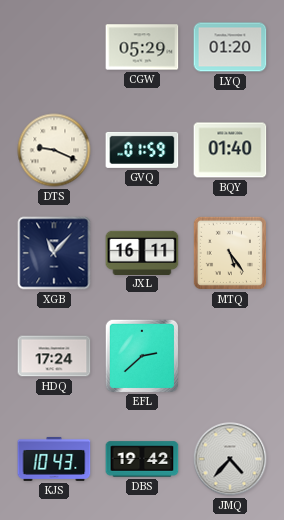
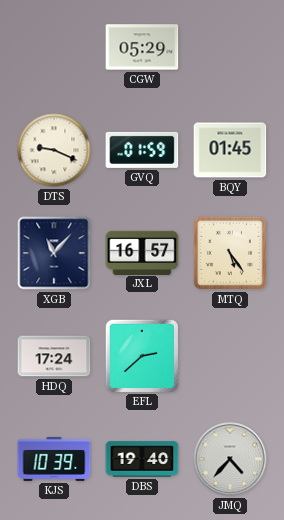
LYQ: 01:20 -> none (230, 47)
BQY: 01:40 -> 01:45 (230, 150)
JXL: 16:11 -> 16:57 (142, 252)
KJS: 10:43 -> 10:39 (54, 459)
DBS: 19:42 -> 19:40 (142, 459)
